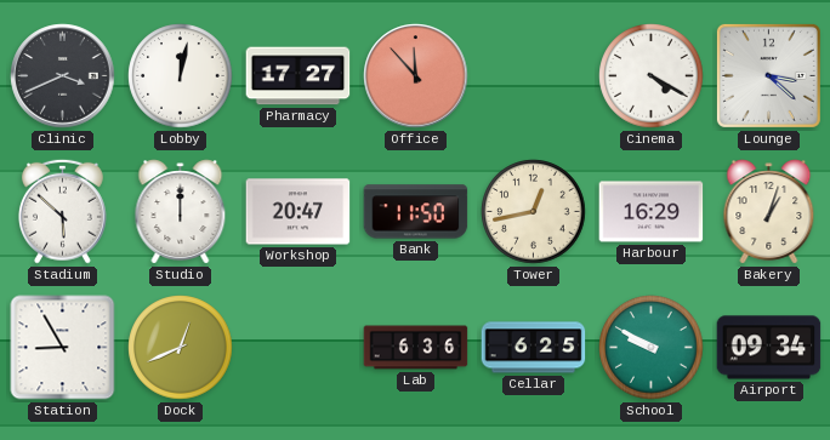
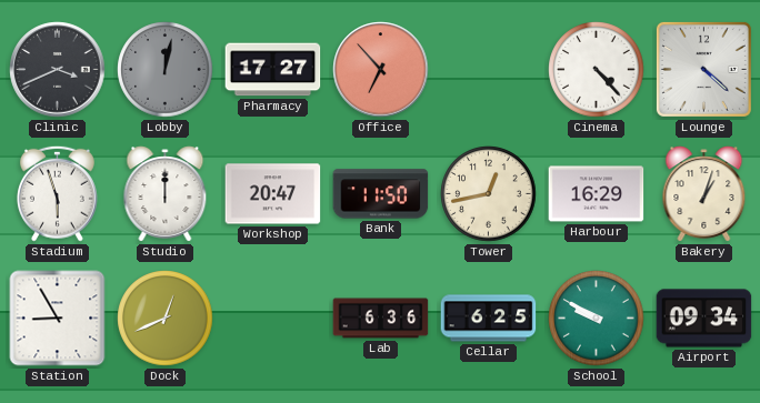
Lobby dial: white -> grey (166, 70)
Office: 11:53 -> 6:53 (381, 70)
Cinema: 4:20 -> 4:23 (597, 70)
Lounge: 3:22 -> 4:22 (703, 69)
Stadium: 5:52 -> 5:57 (57, 193)
